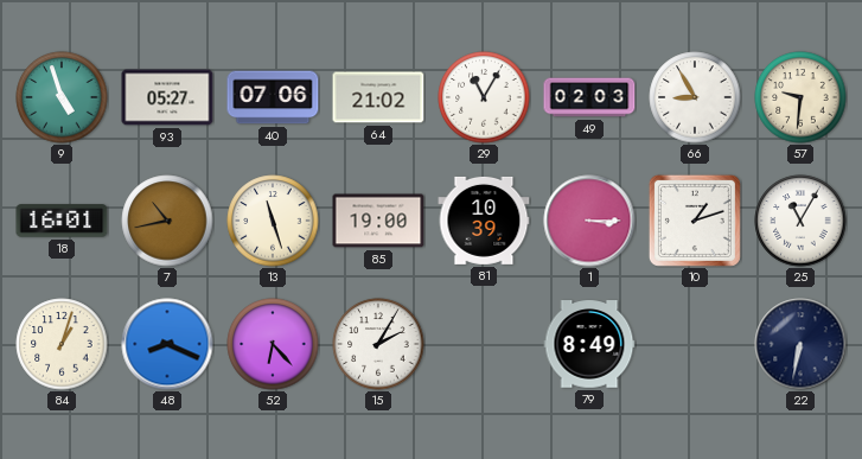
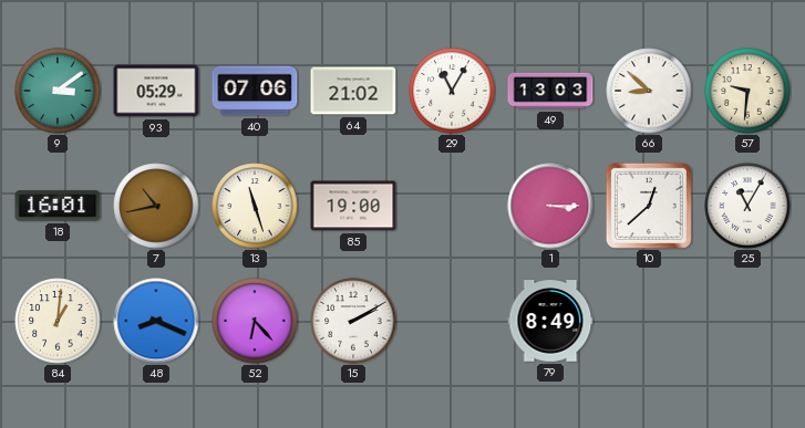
9: 4:57 -> 3:09 (58, 91)
93: 05:27 -> 05:29 (156, 91)
49: 02:03 -> 13:03 (550, 91)
66: 8:55 -> 8:52 (649, 91)
81: 10:39 -> none (484, 221)
10: 1:12 -> 12:38 (649, 206)
84: 1:03 -> 1:01 (58, 321)
15: 2:05 -> 2:10 (353, 321)
22: 6:32 -> none (800, 344)
